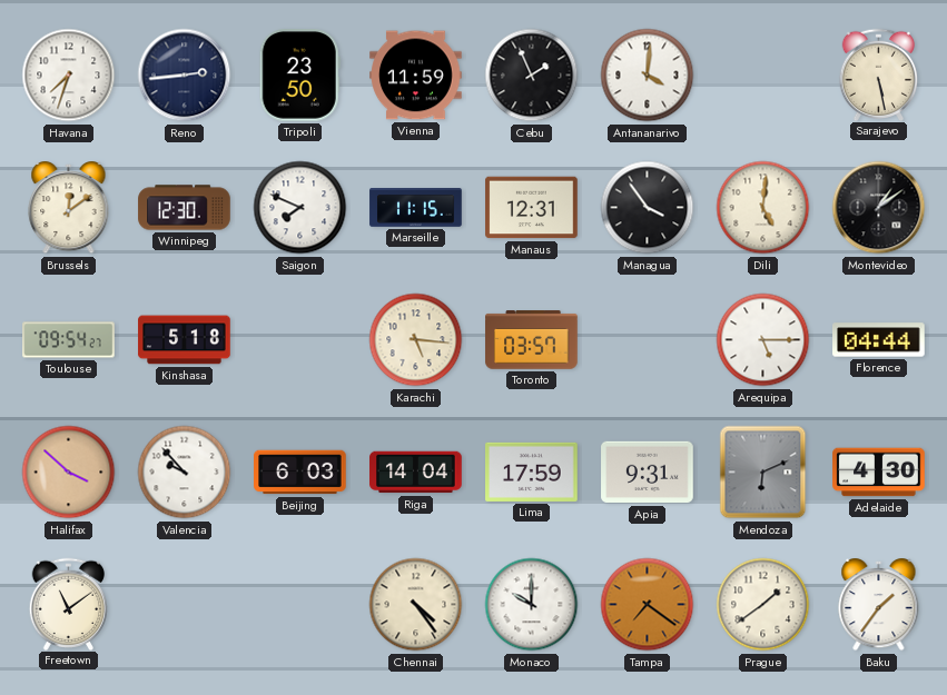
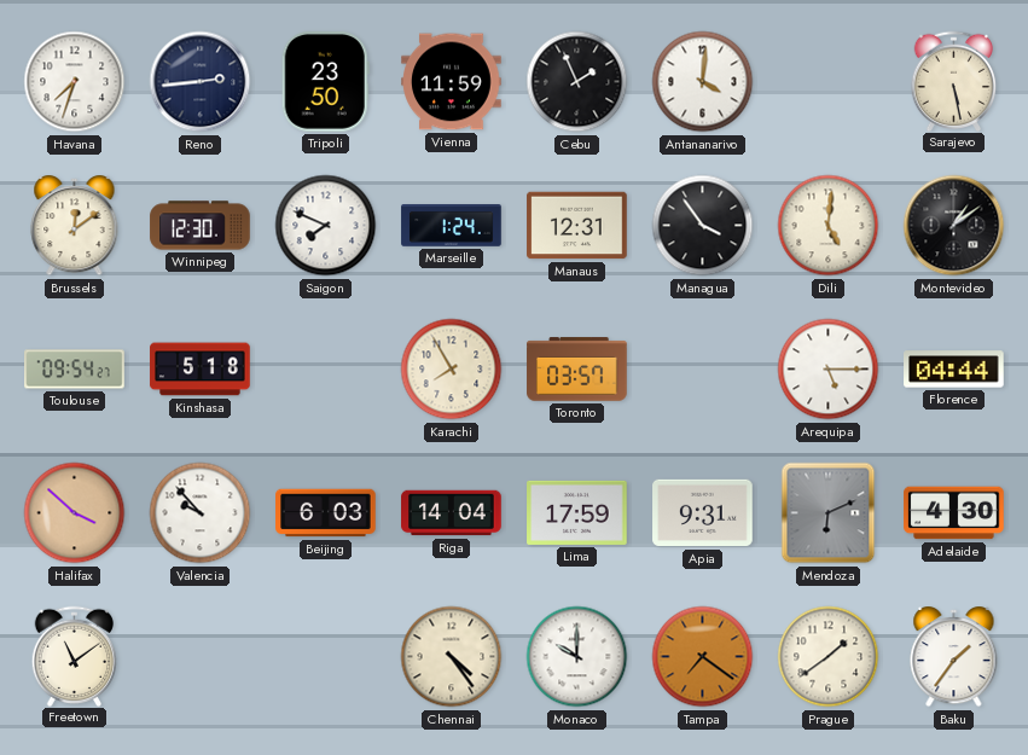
Marseille: 11:15 -> 1:24 (452, 226)
Karachi: 5:16 -> 7:55 (452, 370)
